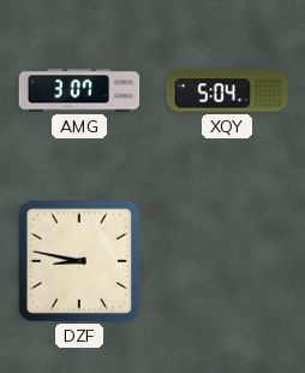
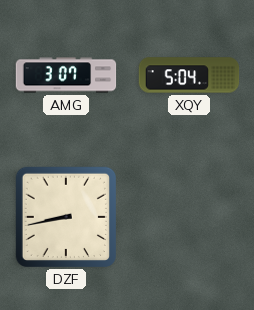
DZF: 8:47 -> 8:43 (65, 216)
